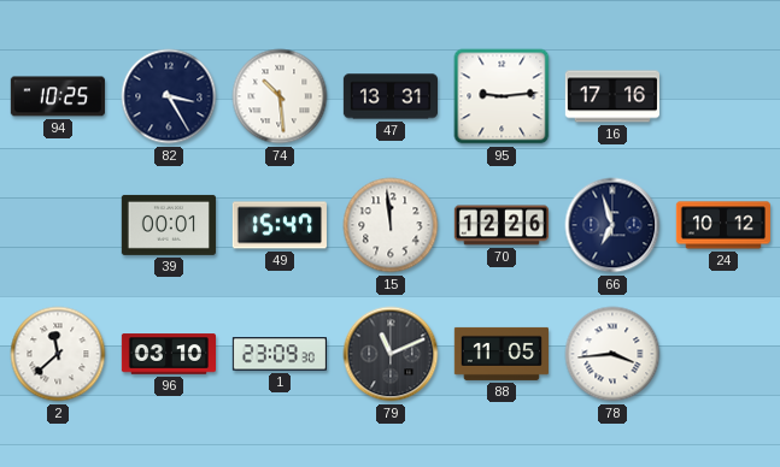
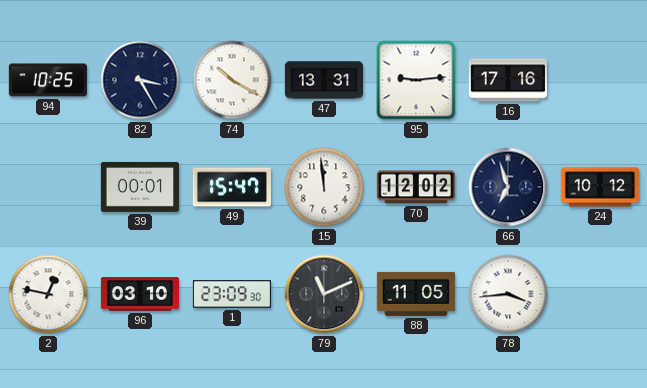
74: 10:29 -> 10:20 (232, 80)
70: 12:26 -> 12:02 (415, 187)
2: 11:38 -> 12:47 (48, 294)
